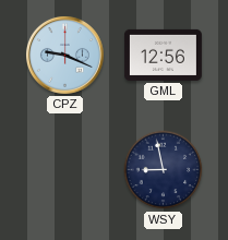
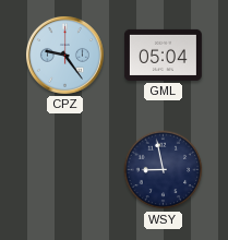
CPZ: 9:19 -> 9:24 (64, 55)
GML: 12:56 -> 05:04 (163, 55)
